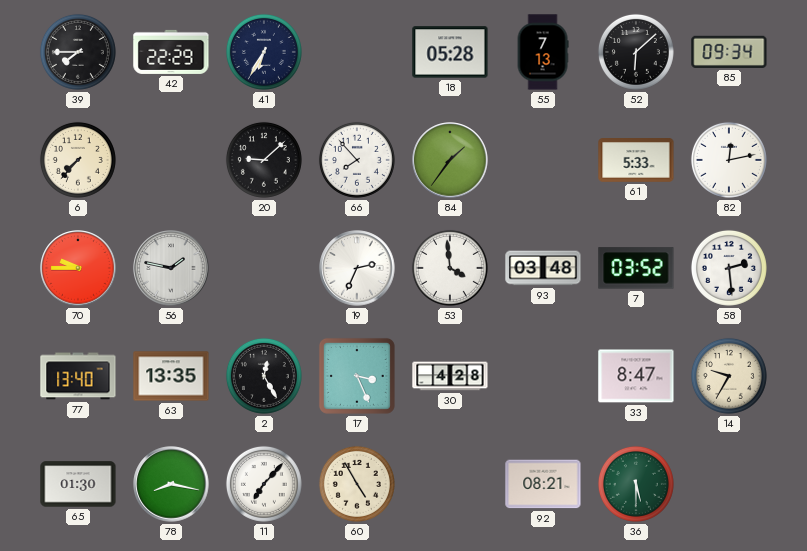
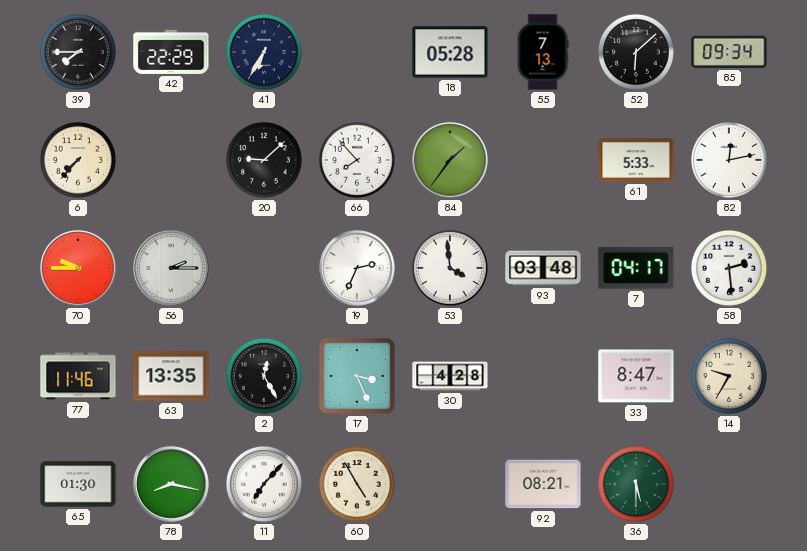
56: 1:47 -> 2:15 (171, 268)
7: 03:52 -> 04:17 (636, 268)
77: 13:40 -> 11:46 (78, 376)
